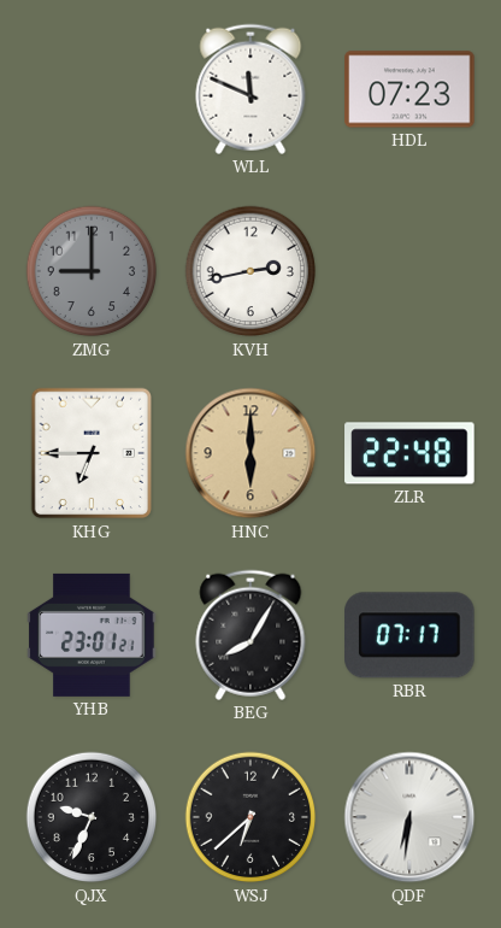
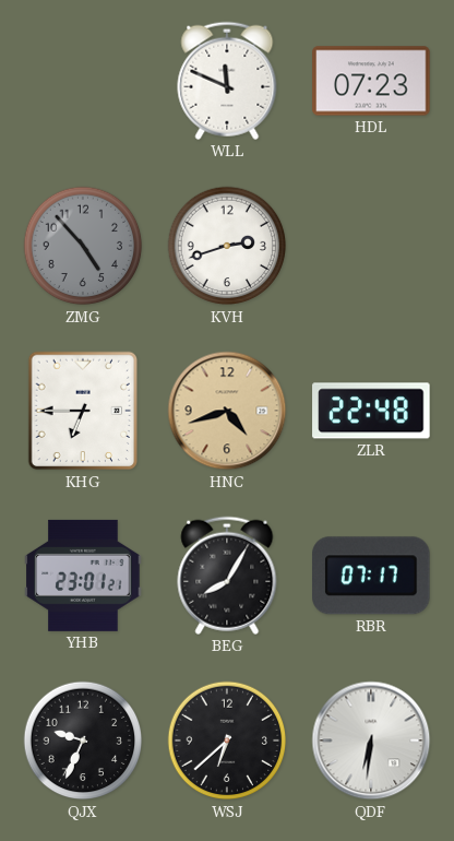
ZMG: 9:00 -> 4:53 (83, 246)
KVH: 2:43 -> 2:42 (227, 246)
HNC: 6:00 -> 4:42 (227, 411)
